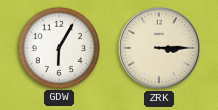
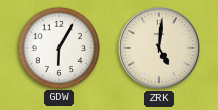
ZRK: 3:15 -> 5:01 (159, 48)
